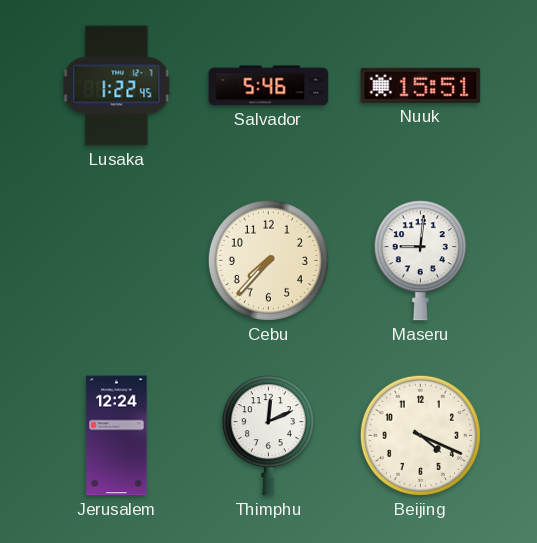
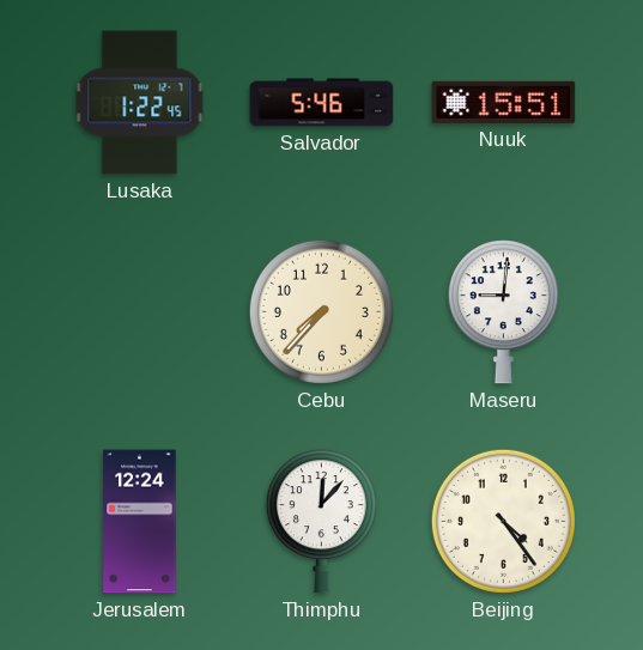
Thimphu: 12:11 -> 12:07 (321, 522)
Beijing: 4:19 -> 4:24 (503, 521)
